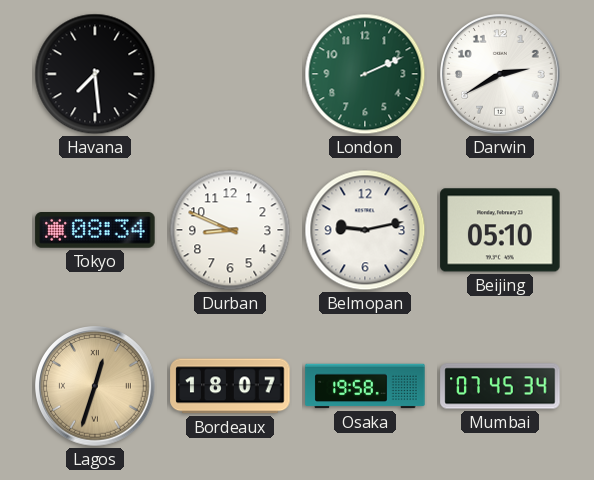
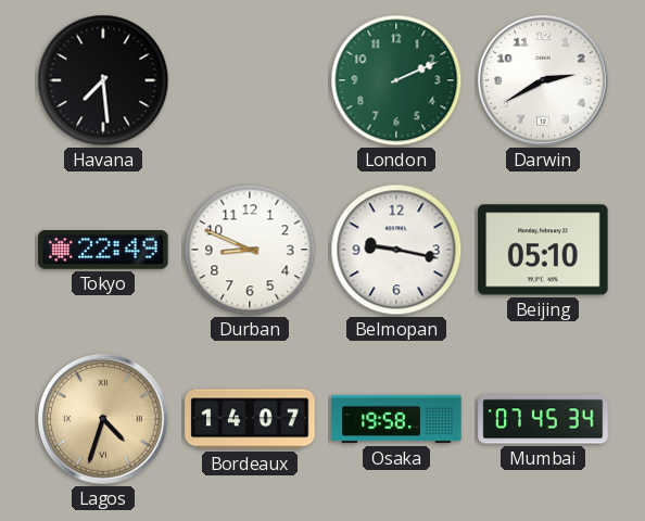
Tokyo: 08:34 -> 22:49 (103, 251)
Belmopan: 9:13 -> 9:17 (396, 250)
Lagos: 12:33 -> 4:33 (103, 419)
Bordeaux: 18:07 -> 14:07 (250, 419)
